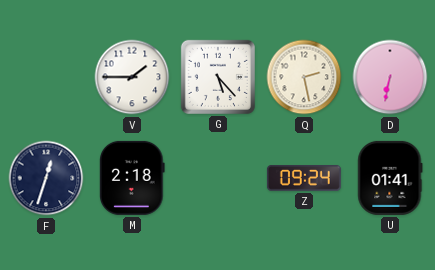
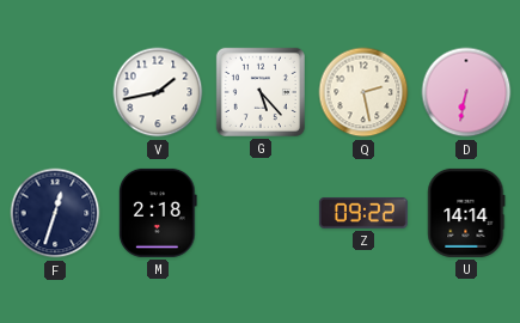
V: 1:45 -> 1:43 (158, 92)
Z: 09:24 -> 09:22 (363, 214)
U: 01:41 -> 14:14 (466, 213)
